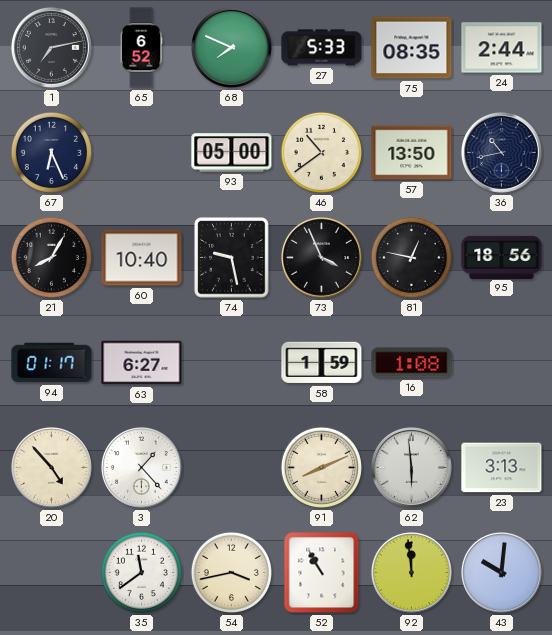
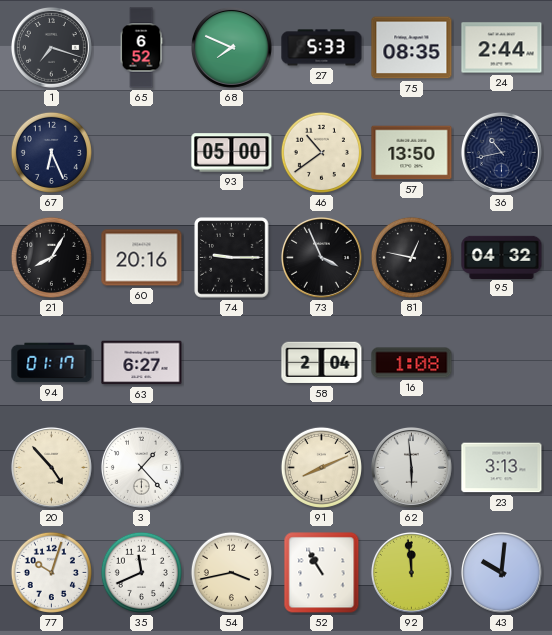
1: 7:13 -> 7:18 (51, 47)
60: 10:40 -> 20:16 (142, 258)
74: 9:28 -> 9:15 (232, 258)
95: 18:56 -> 04:32 (502, 257)
58: 1:59 -> 2:04 (322, 363)
77: none -> 10:03 (51, 572)
35: 11:39 -> 11:41 (141, 572)
